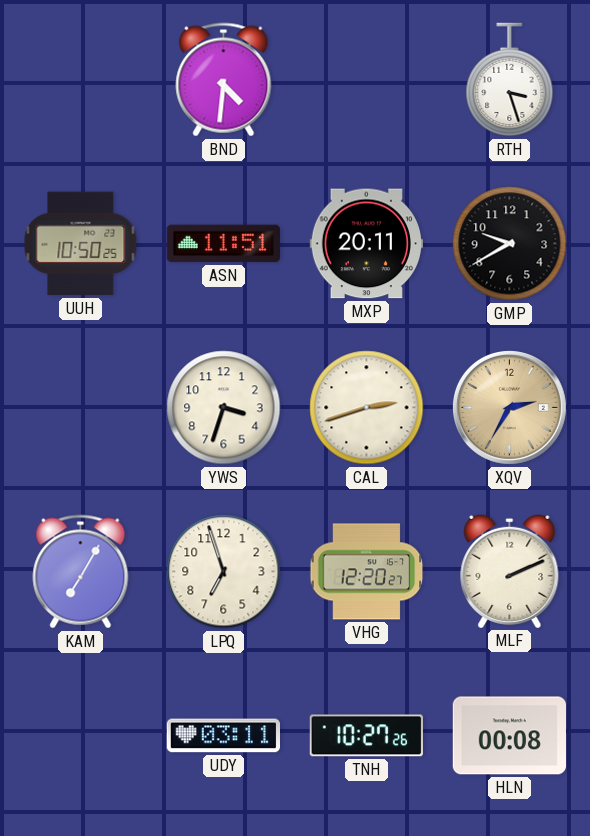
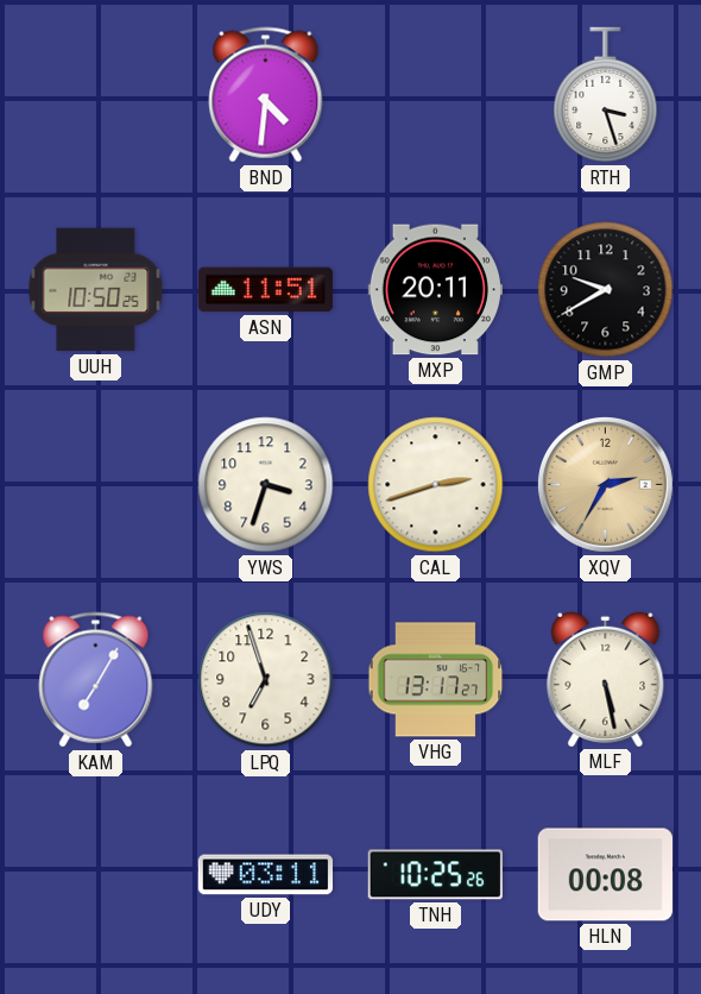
VHG: 12:20 -> 13:17 (436, 680)
MLF: 2:11 -> 5:28 (606, 679)
TNH: 10:27 -> 10:25 (435, 875)
